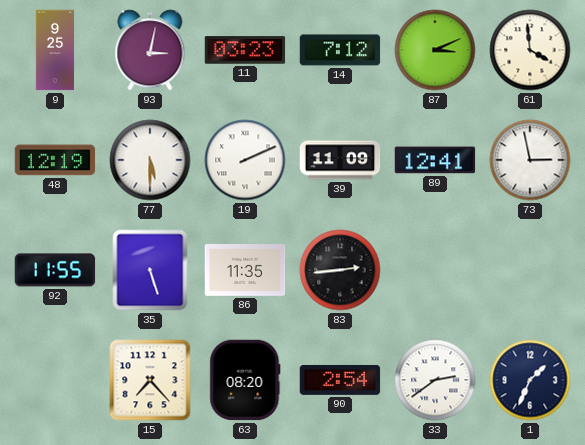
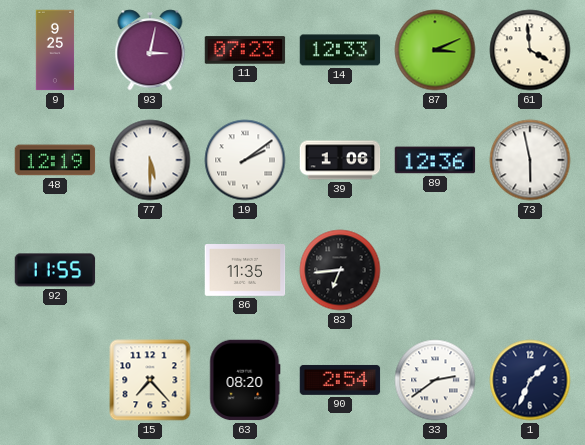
11: 03:23 -> 07:23 (245, 50)
14: 7:12 -> 12:33 (340, 50)
19: 2:11 -> 2:09 (245, 160)
39: 11:09 -> 1:06 (340, 160)
89: 12:41 -> 12:36 (435, 160)
73: 2:58 -> 5:58 (530, 160)
35: 5:27 -> none (150, 270)
83: 2:44 -> 6:44 (340, 270)
